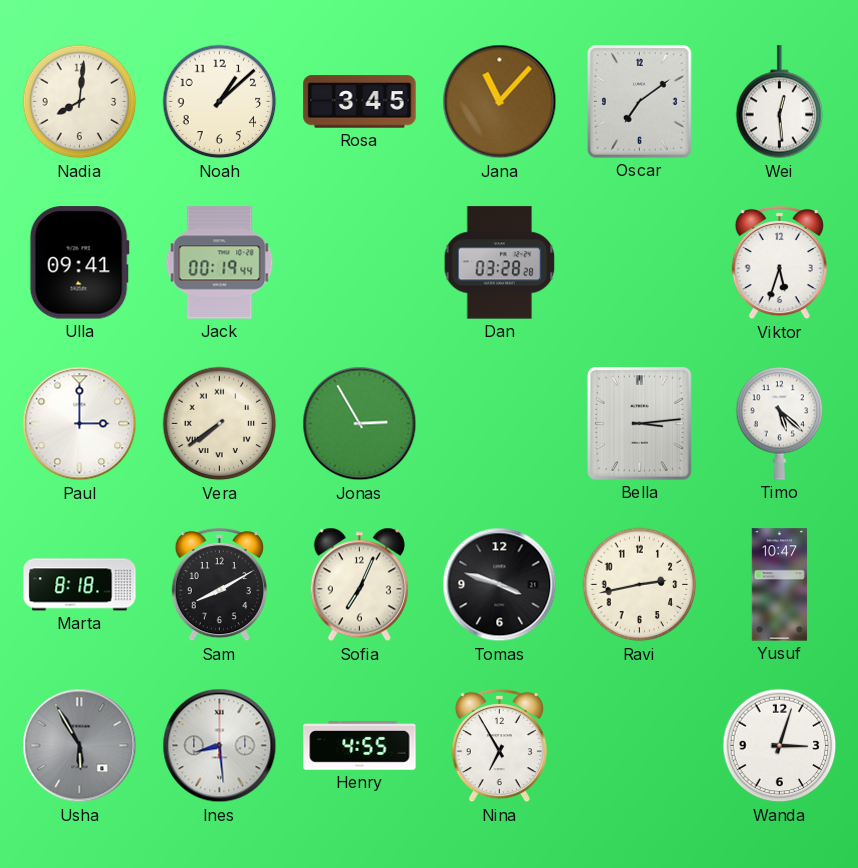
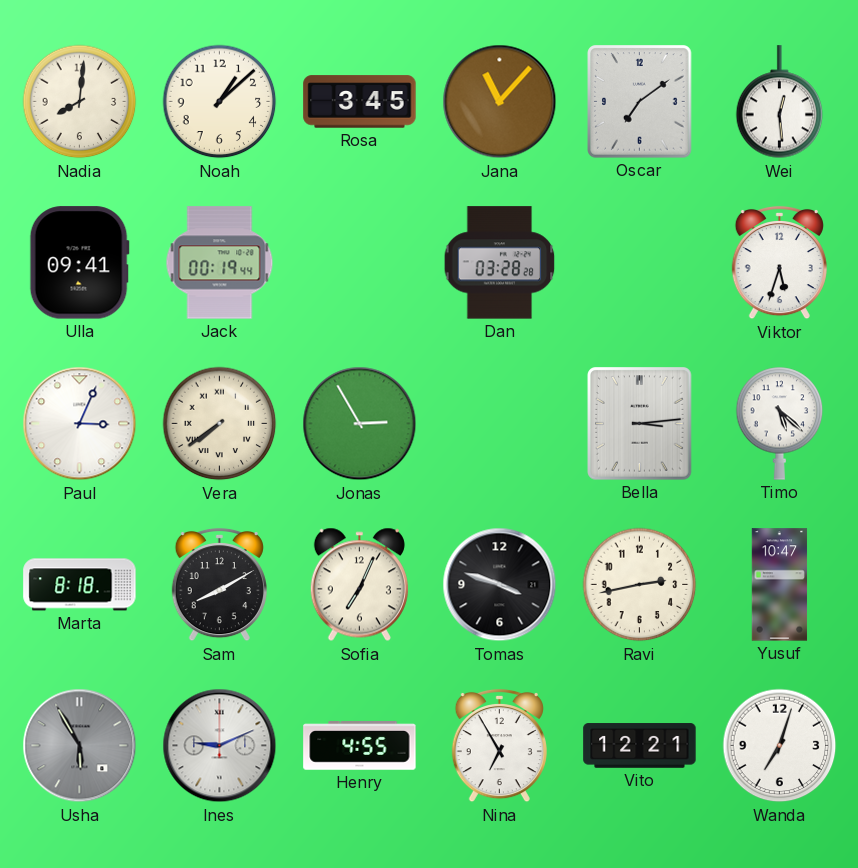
Paul: 3:00 -> 3:04 (80, 424)
Ines: 8:29 -> 9:11 (220, 746)
Vito: none -> 12:21 (640, 746)
Wanda: 3:03 -> 7:03 (780, 746)
